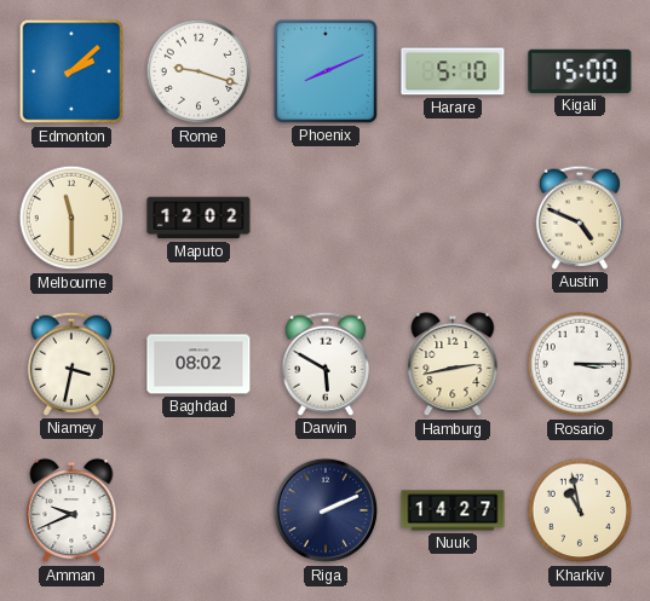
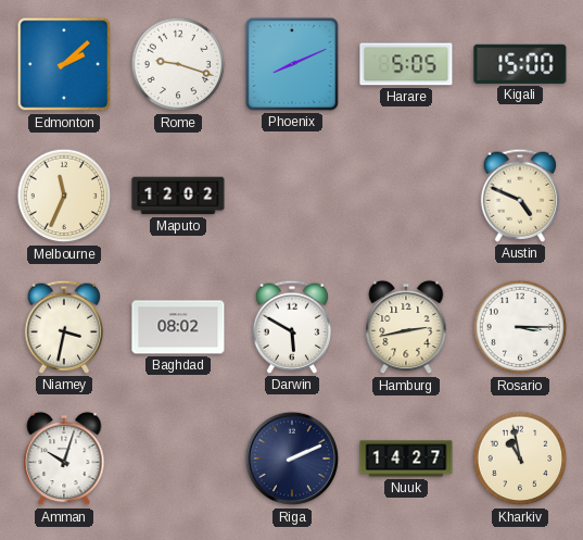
Harare: 5:10 -> 5:05 (406, 64)
Melbourne: 11:30 -> 11:34 (64, 196)
Amman: 9:41 -> 10:03 (64, 459)
